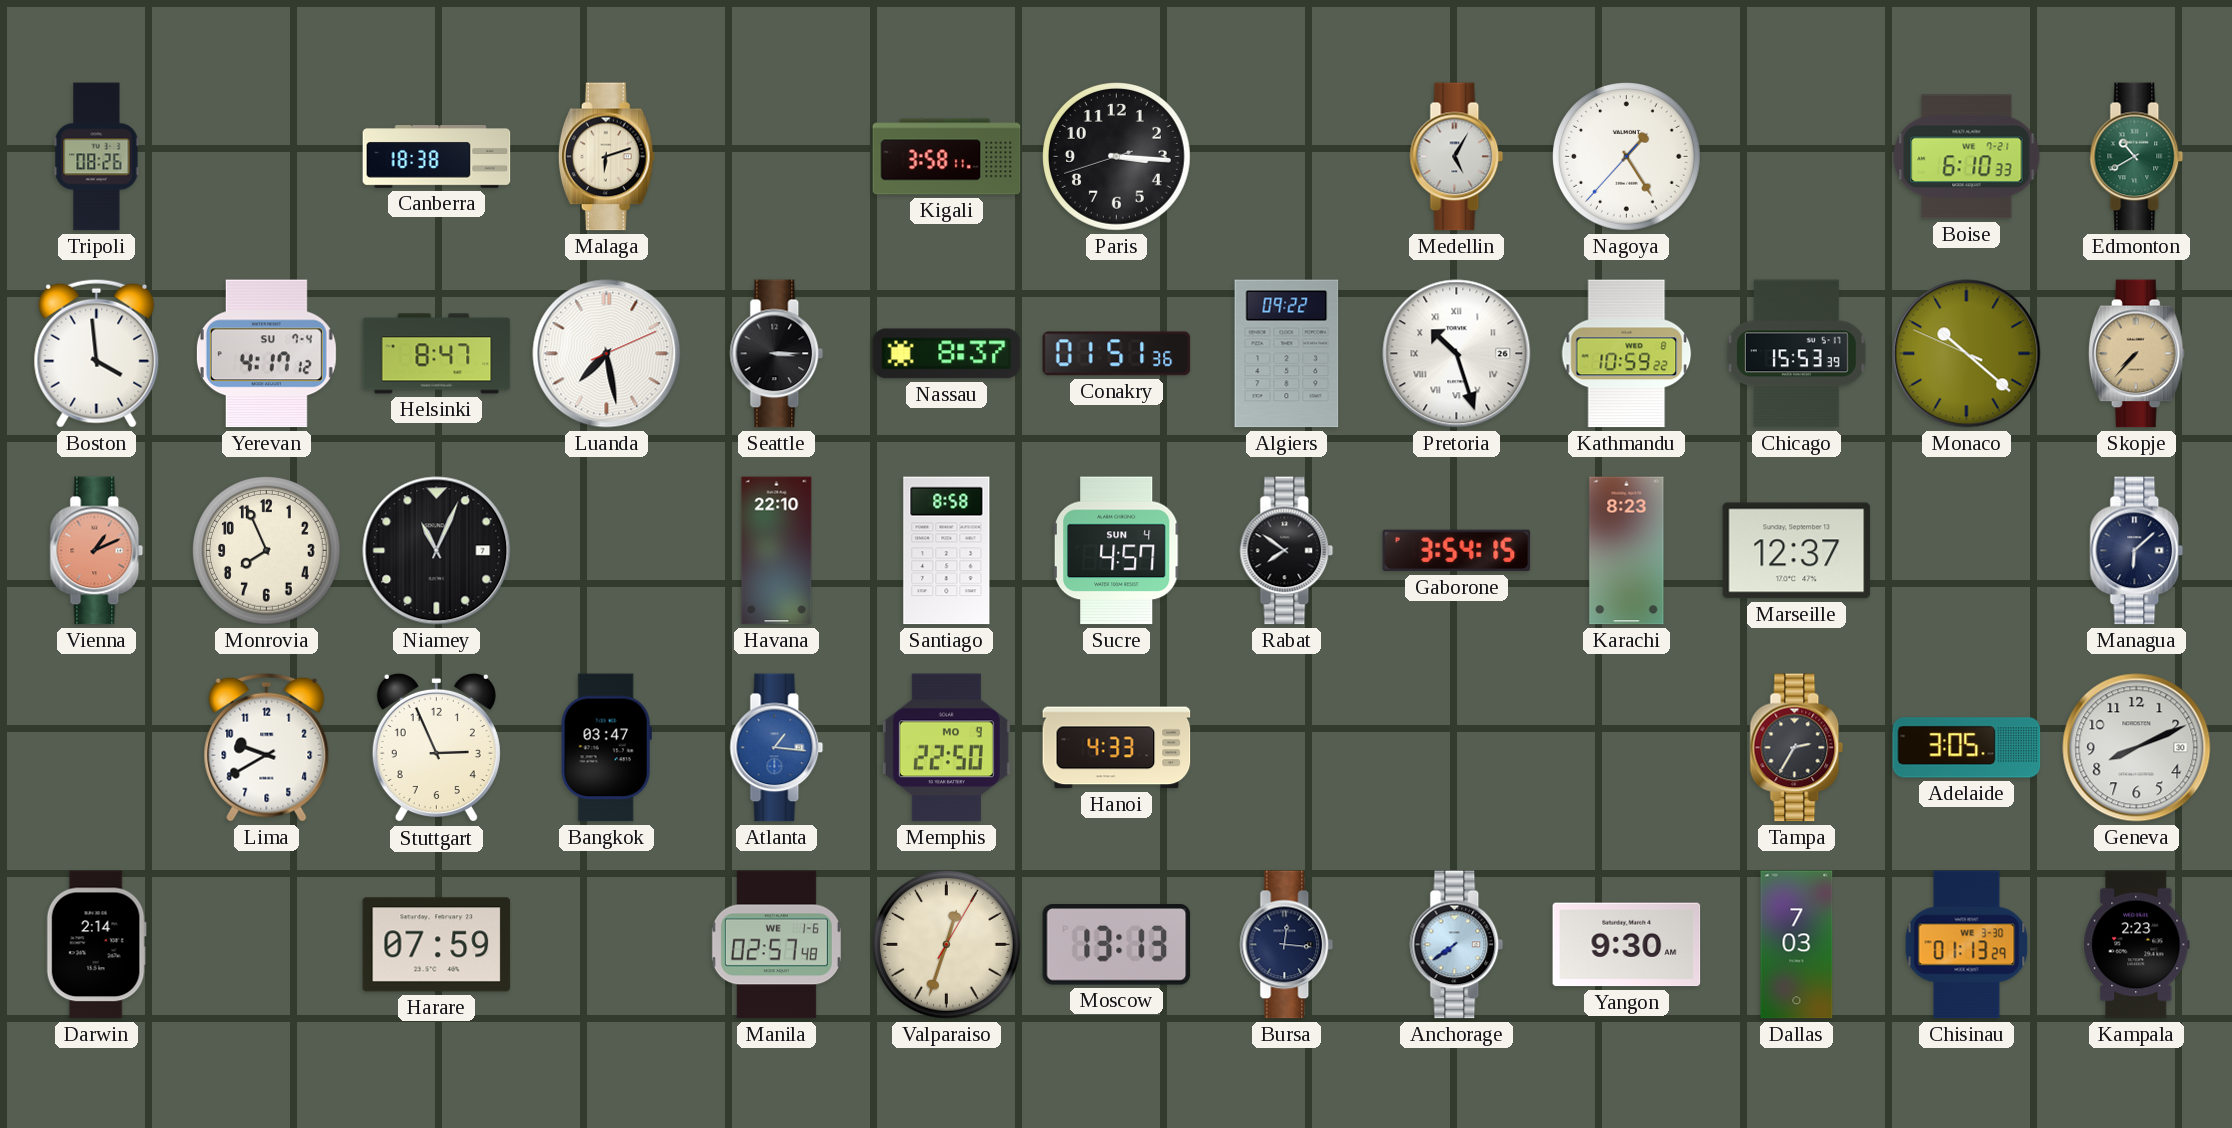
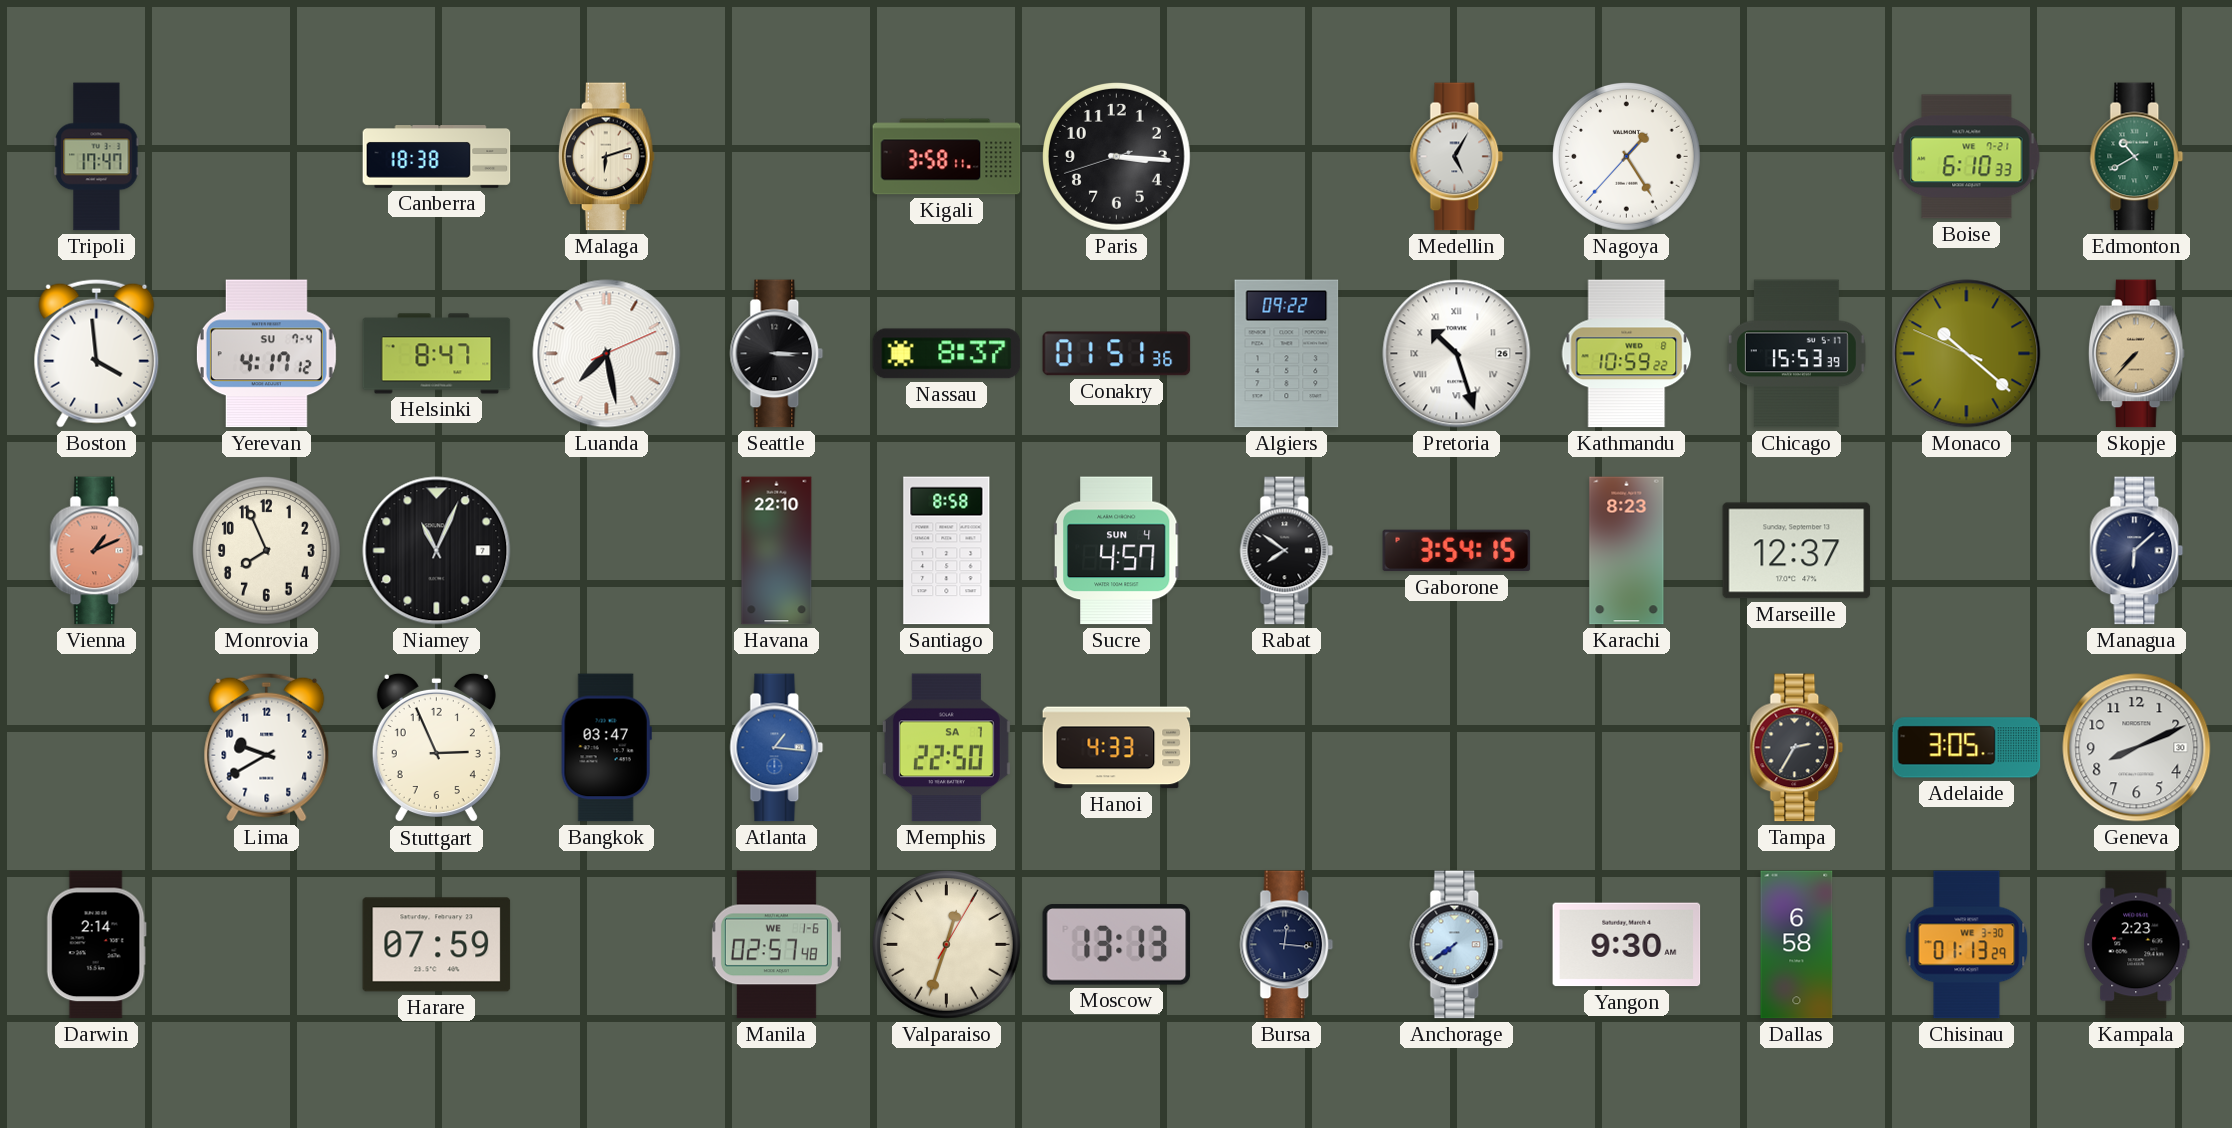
Tripoli: 08:26 -> 17:47 (97, 157)
Memphis date: MO 9 -> SA 7 (946, 748)
Dallas: 7:03 -> 6:58 (1797, 945)
